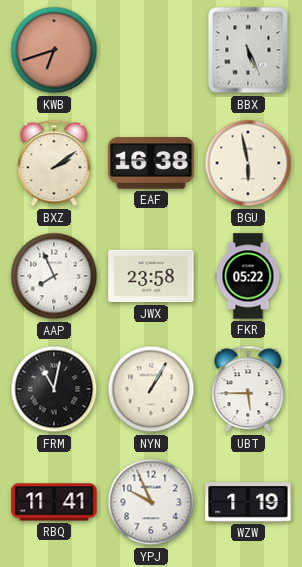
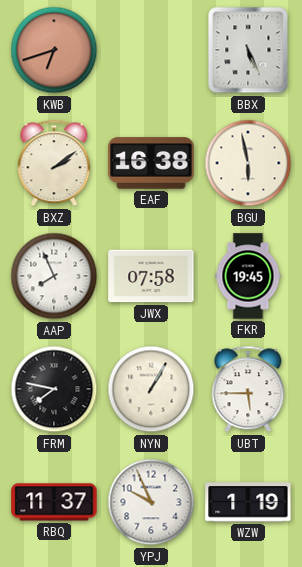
JWX: 23:58 -> 07:58 (151, 276)
FKR: 05:22 -> 19:45 (248, 276)
FRM: 11:02 -> 7:47 (54, 389)
RBQ: 11:41 -> 11:37 (54, 502)
